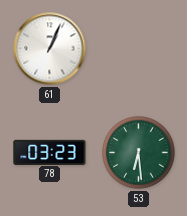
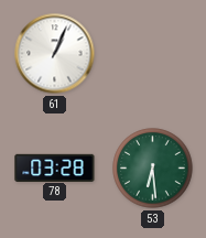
78: 03:23 -> 03:28 (55, 167)
